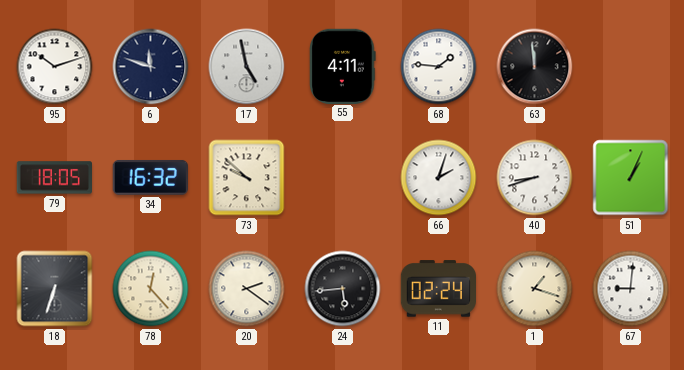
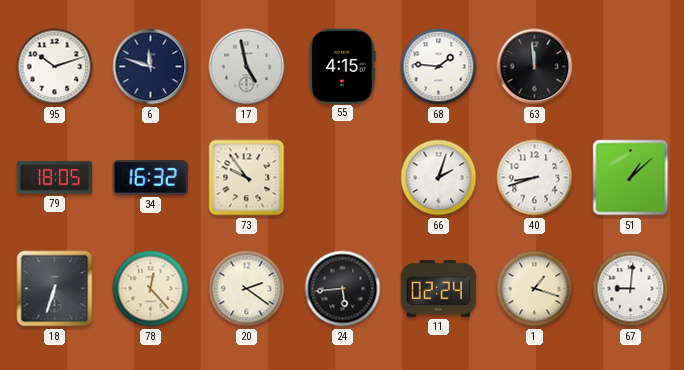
55: 4:11 -> 4:15 (343, 66)
73: 9:52 -> 9:54 (247, 178)
51: 1:04 -> 1:08 (631, 178)
